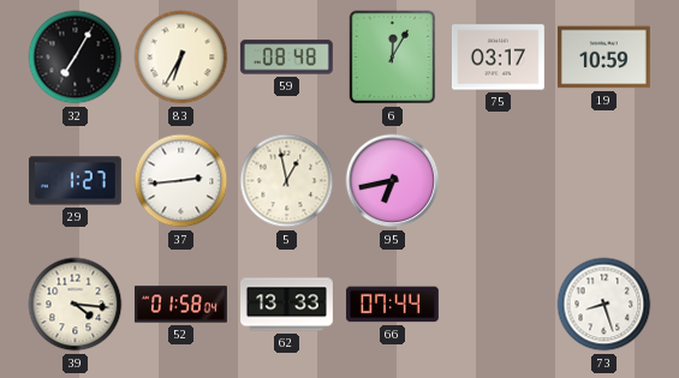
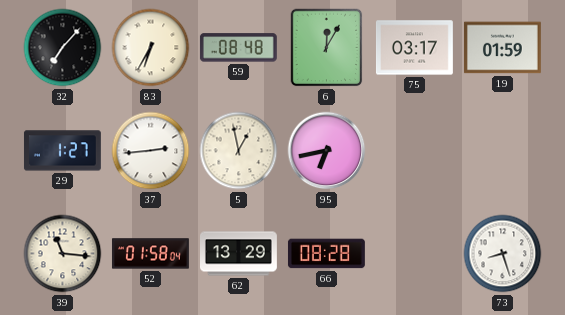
32: 7:05 -> 7:07 (63, 48)
19: 10:59 -> 01:59 (502, 48)
39: 4:16 -> 11:16 (63, 254)
62: 13:33 -> 13:29 (239, 254)
66: 07:44 -> 08:28 (326, 254)
